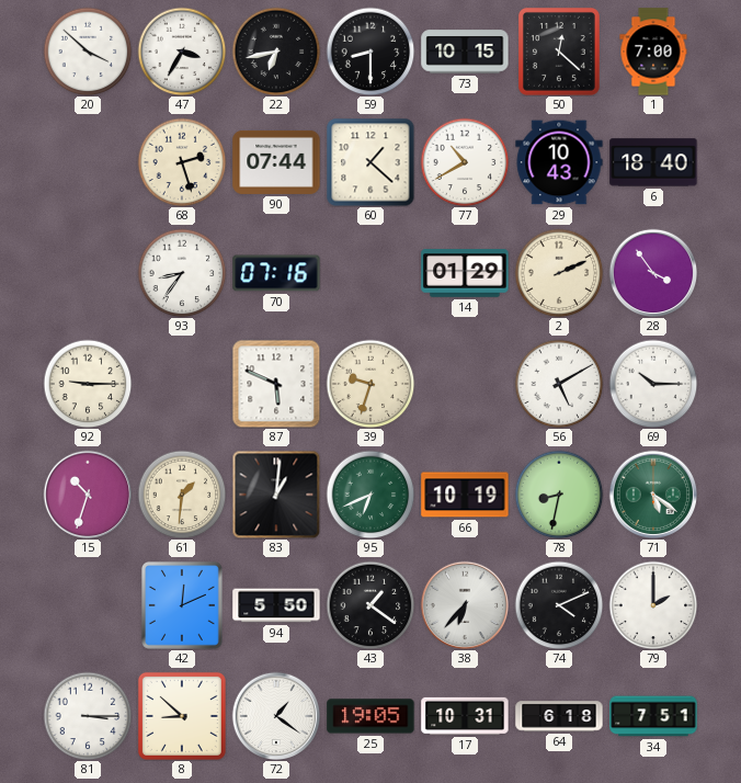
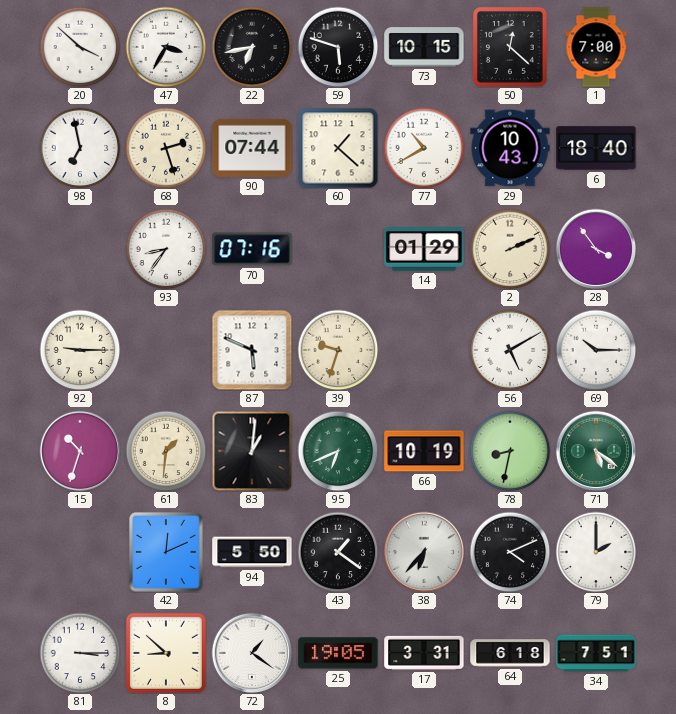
59: 8:30 -> 5:48 (338, 47)
98: none -> 6:58 (80, 148)
17: 10:31 -> 3:31 (424, 653)
